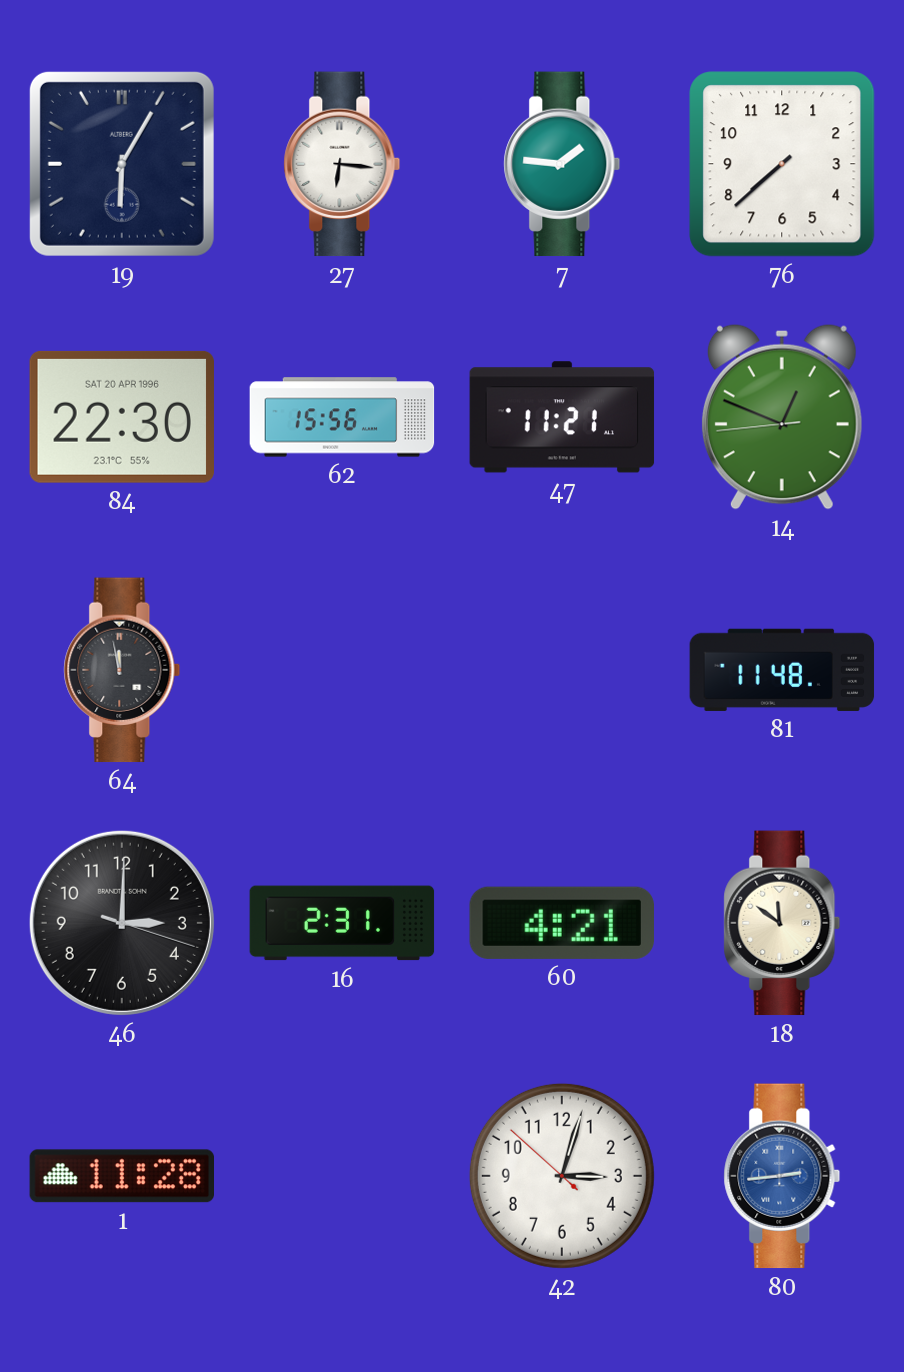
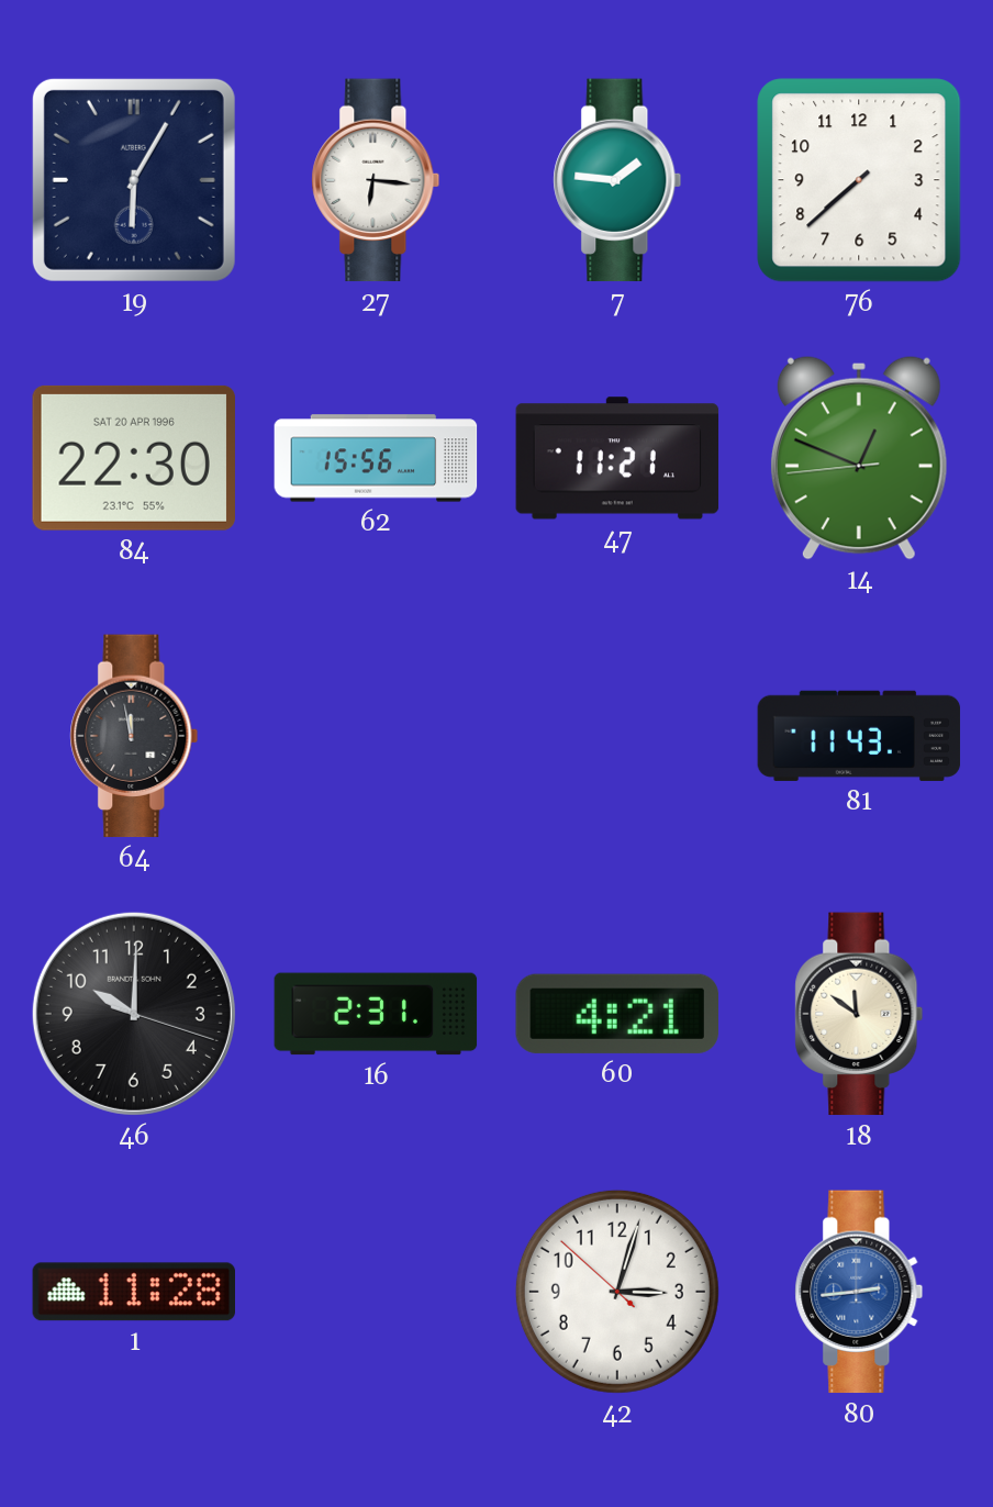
81: 11:48 -> 11:43 (859, 736)
46: 3:00 -> 10:00 (134, 1014)
